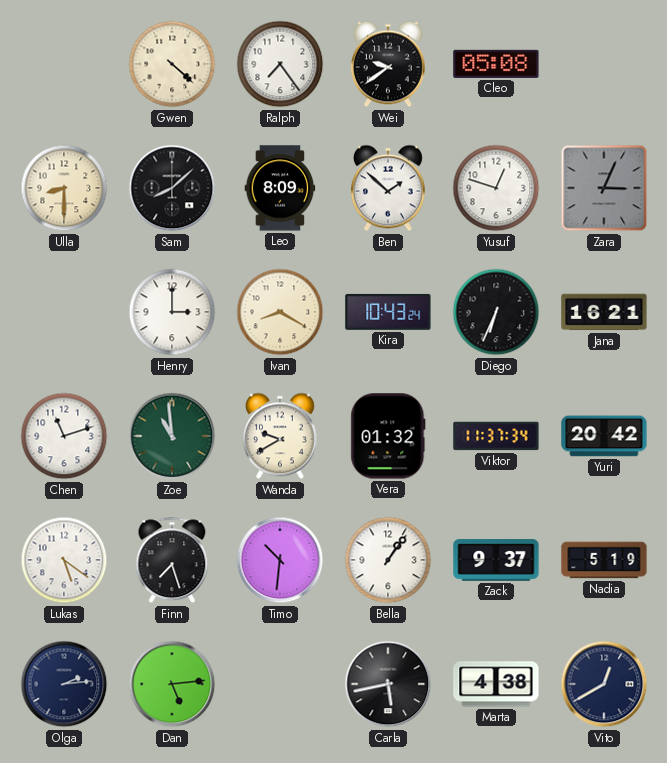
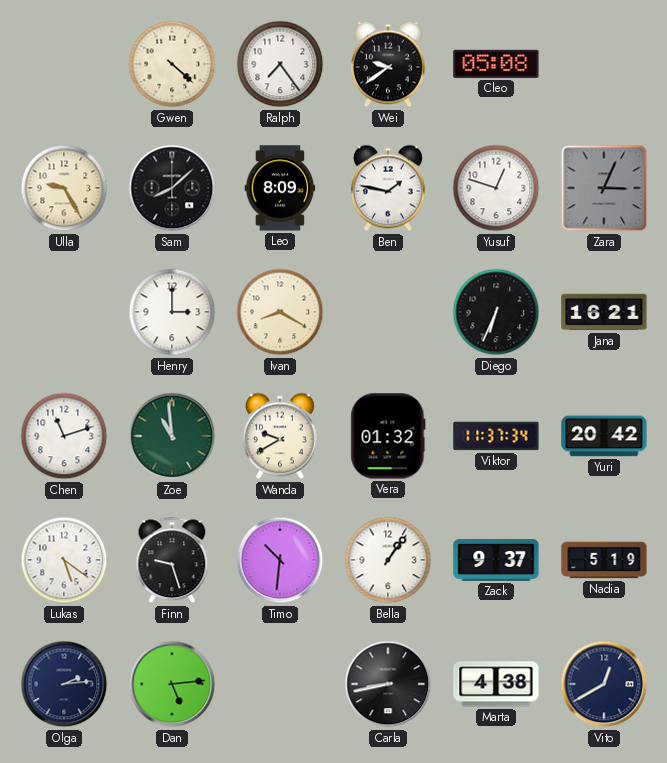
Ulla: 8:30 -> 9:25 (64, 188)
Ben: 1:52 -> 1:47 (388, 188)
Kira: 10:43 -> none (388, 312)
Finn: 7:27 -> 9:27 (172, 560)
Carla: 5:43 -> 8:43 (388, 684)
